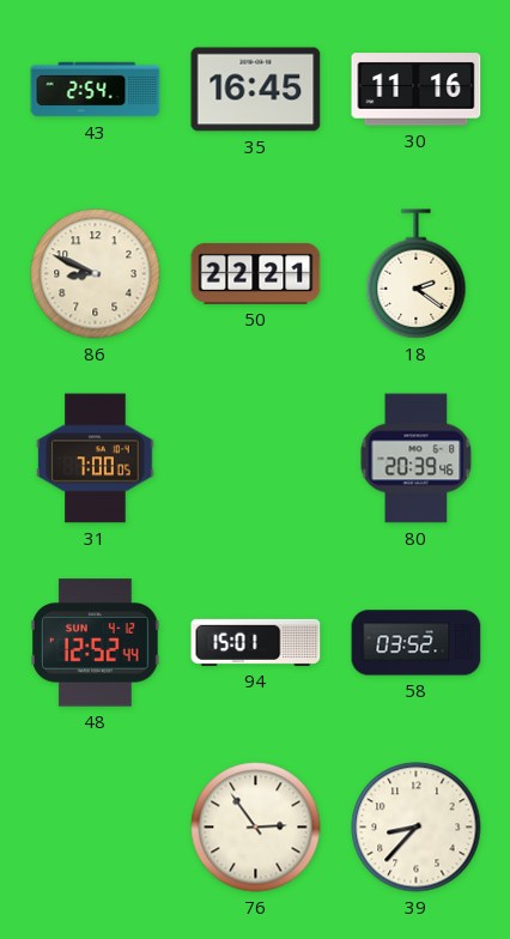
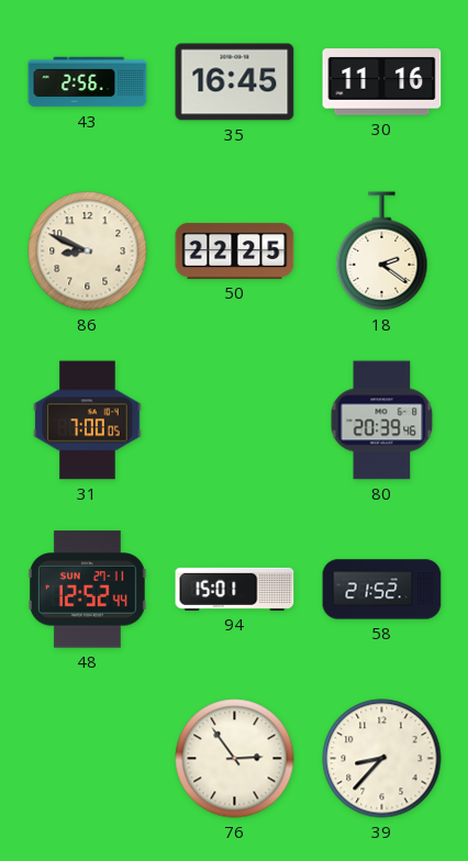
43: 2:54 -> 2:56 (88, 82)
50: 22:21 -> 22:25 (235, 250)
48 date: SUN 4-12 -> SUN 27-11 (87, 590)
58: 03:52 -> 21:52 (382, 590)
